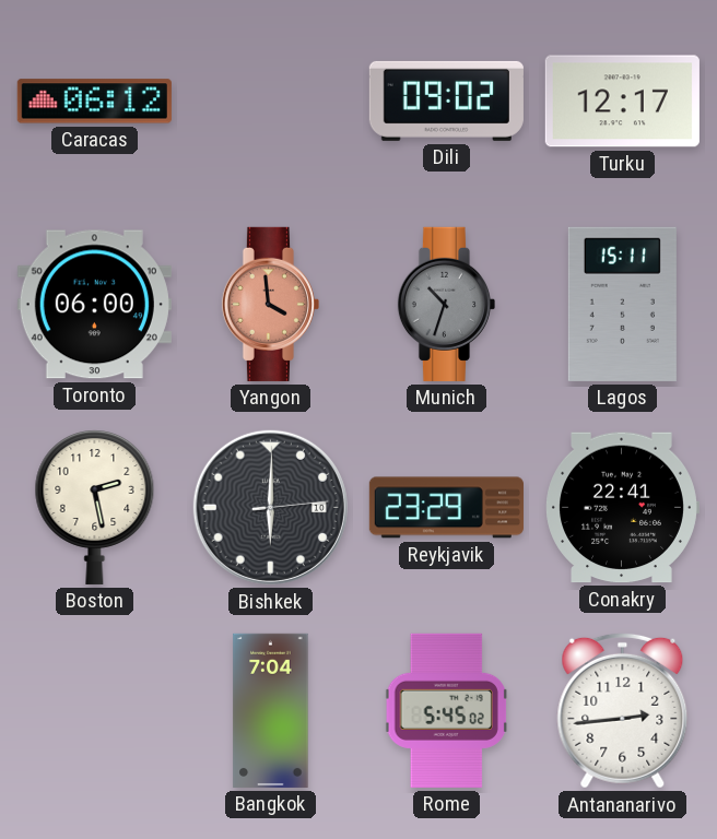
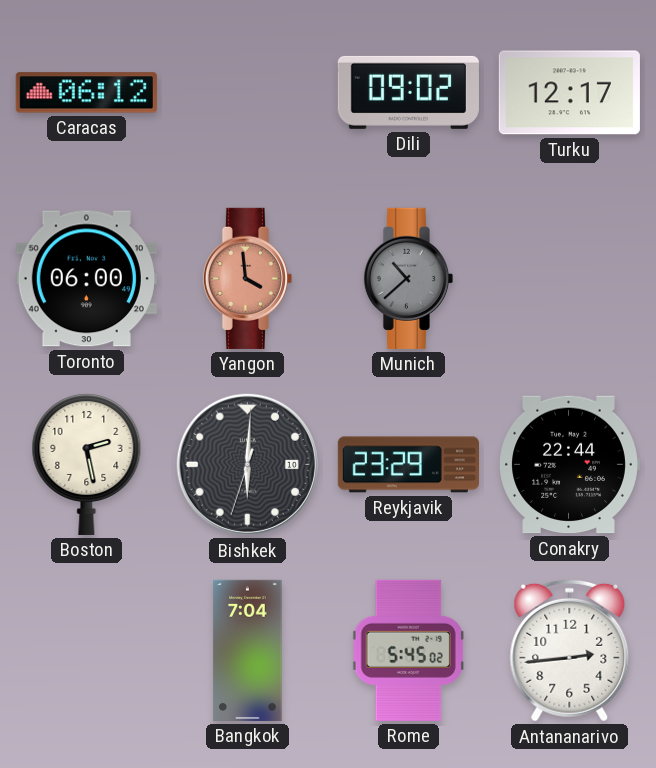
Munich: 10:33 -> 10:38 (408, 278)
Lagos: 15:11 -> none (622, 304)
Bishkek: 6:00:14 -> 6:00:33 (247, 464)
Conakry: 22:41 -> 22:44 (569, 465)
